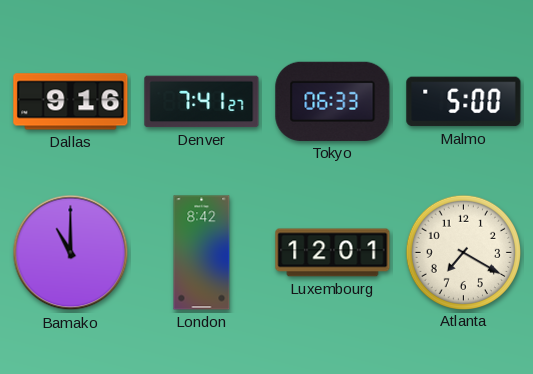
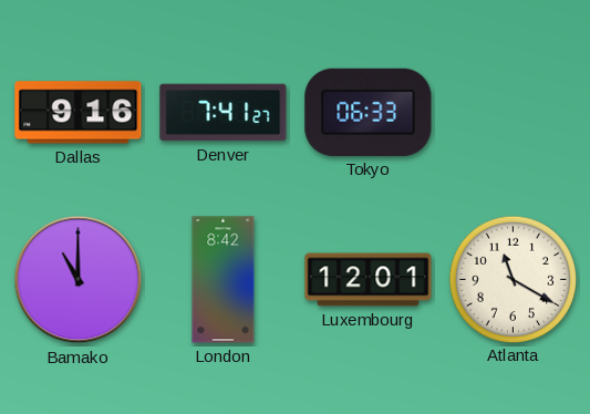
Malmo: 5:00 -> none (464, 102)
Atlanta: 7:20 -> 11:20 (513, 279)
